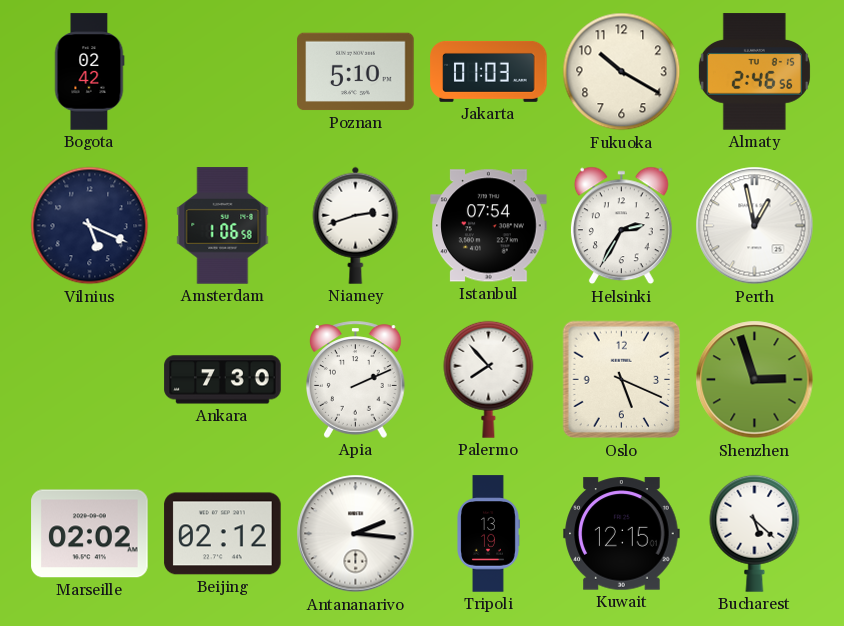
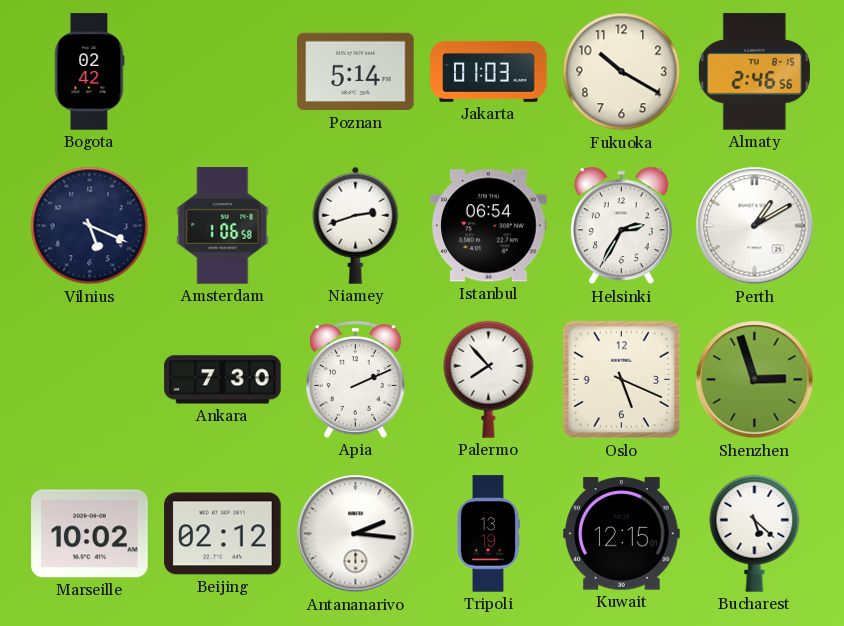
Poznan: 5:10 -> 5:14 (356, 72)
Istanbul: 07:54 -> 06:54 (489, 226)
Perth: 12:58 -> 1:10 (755, 226)
Marseille: 02:02 -> 10:02 (90, 534)
